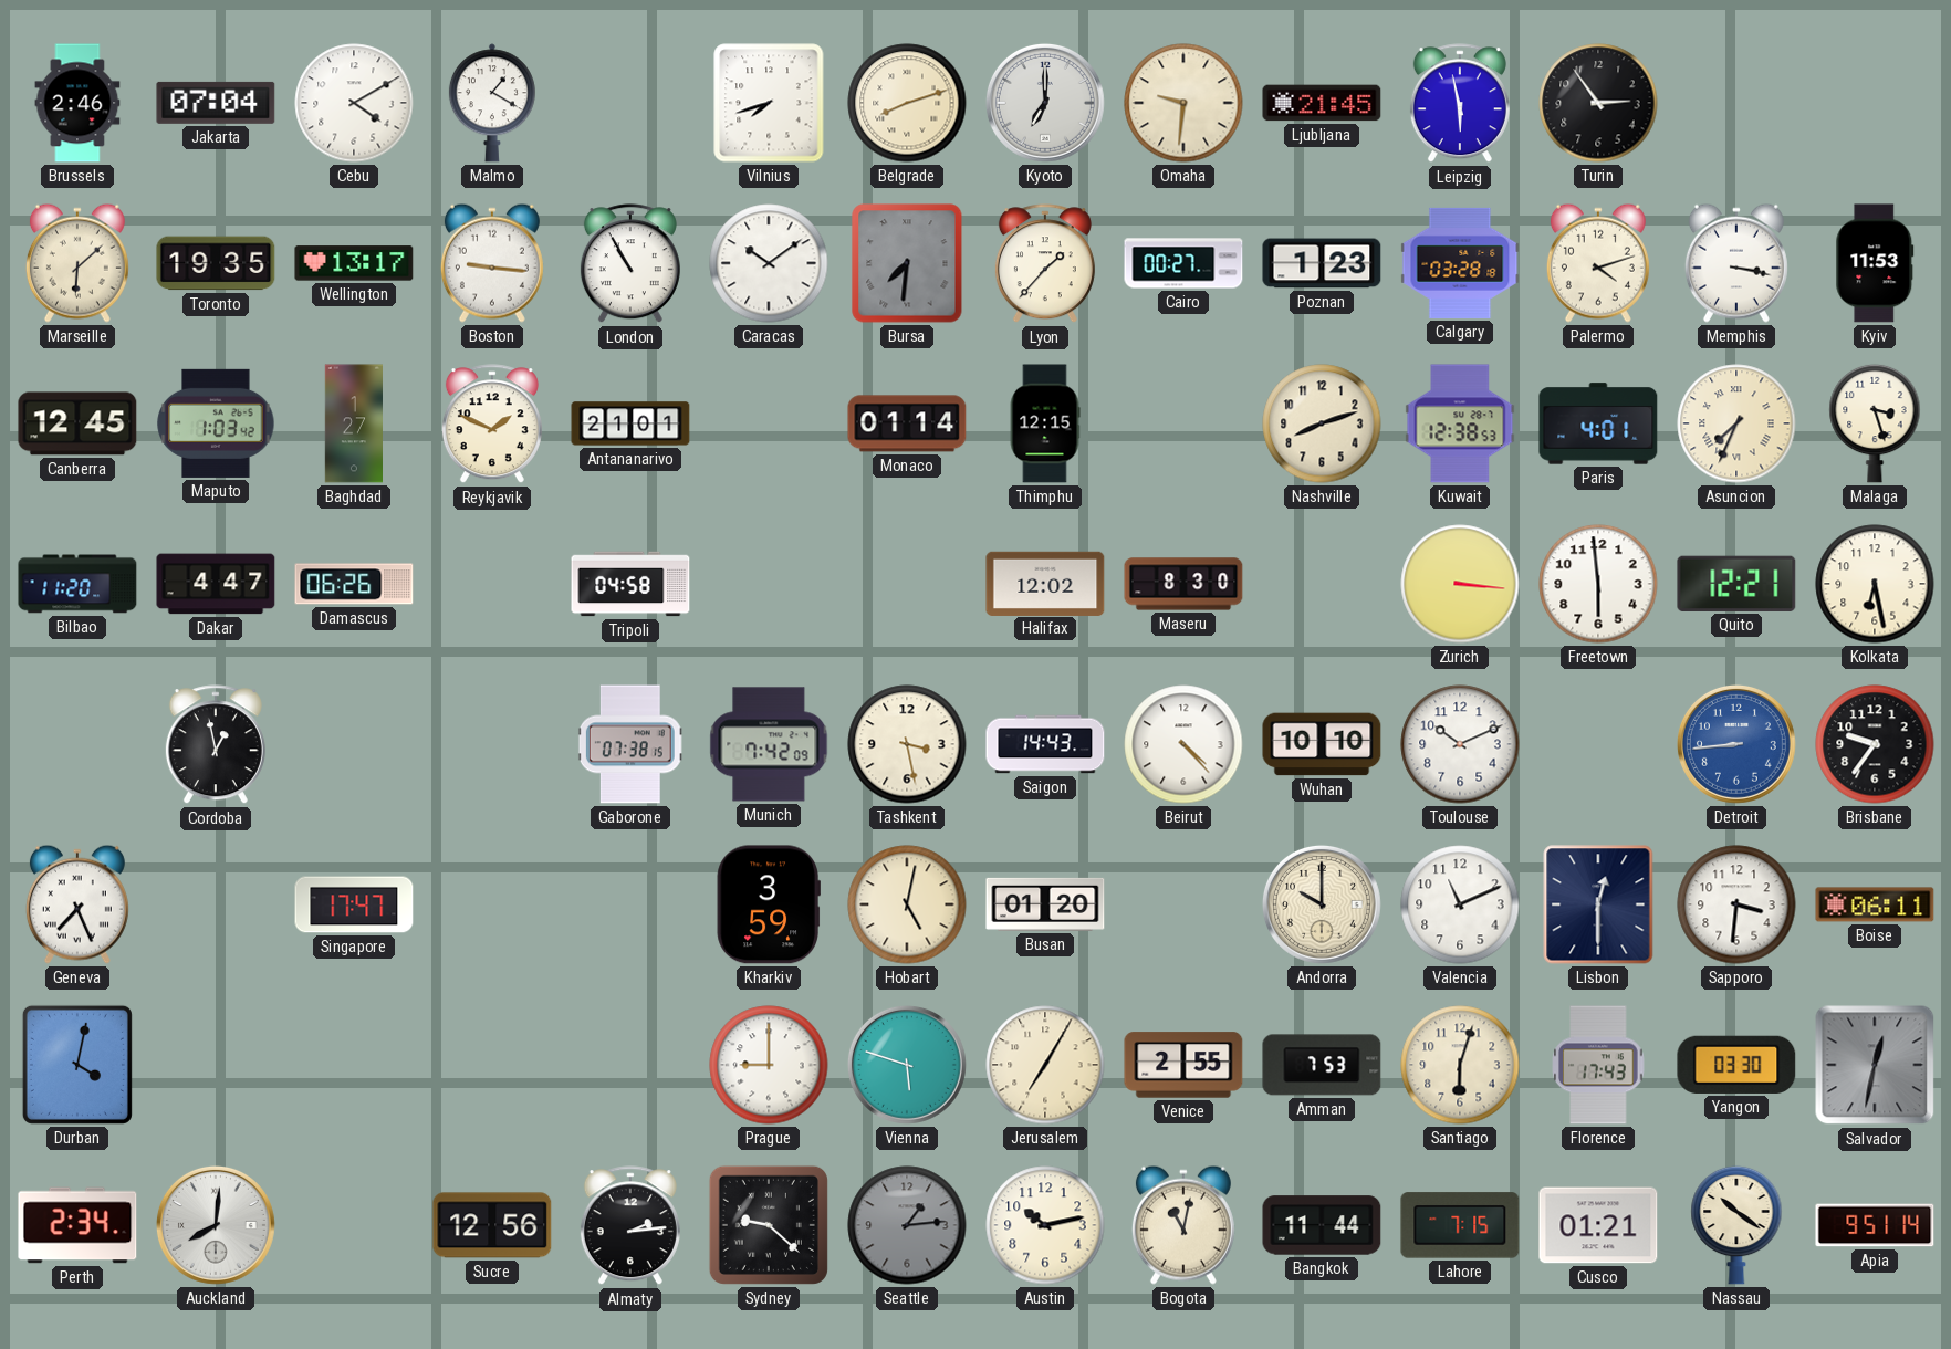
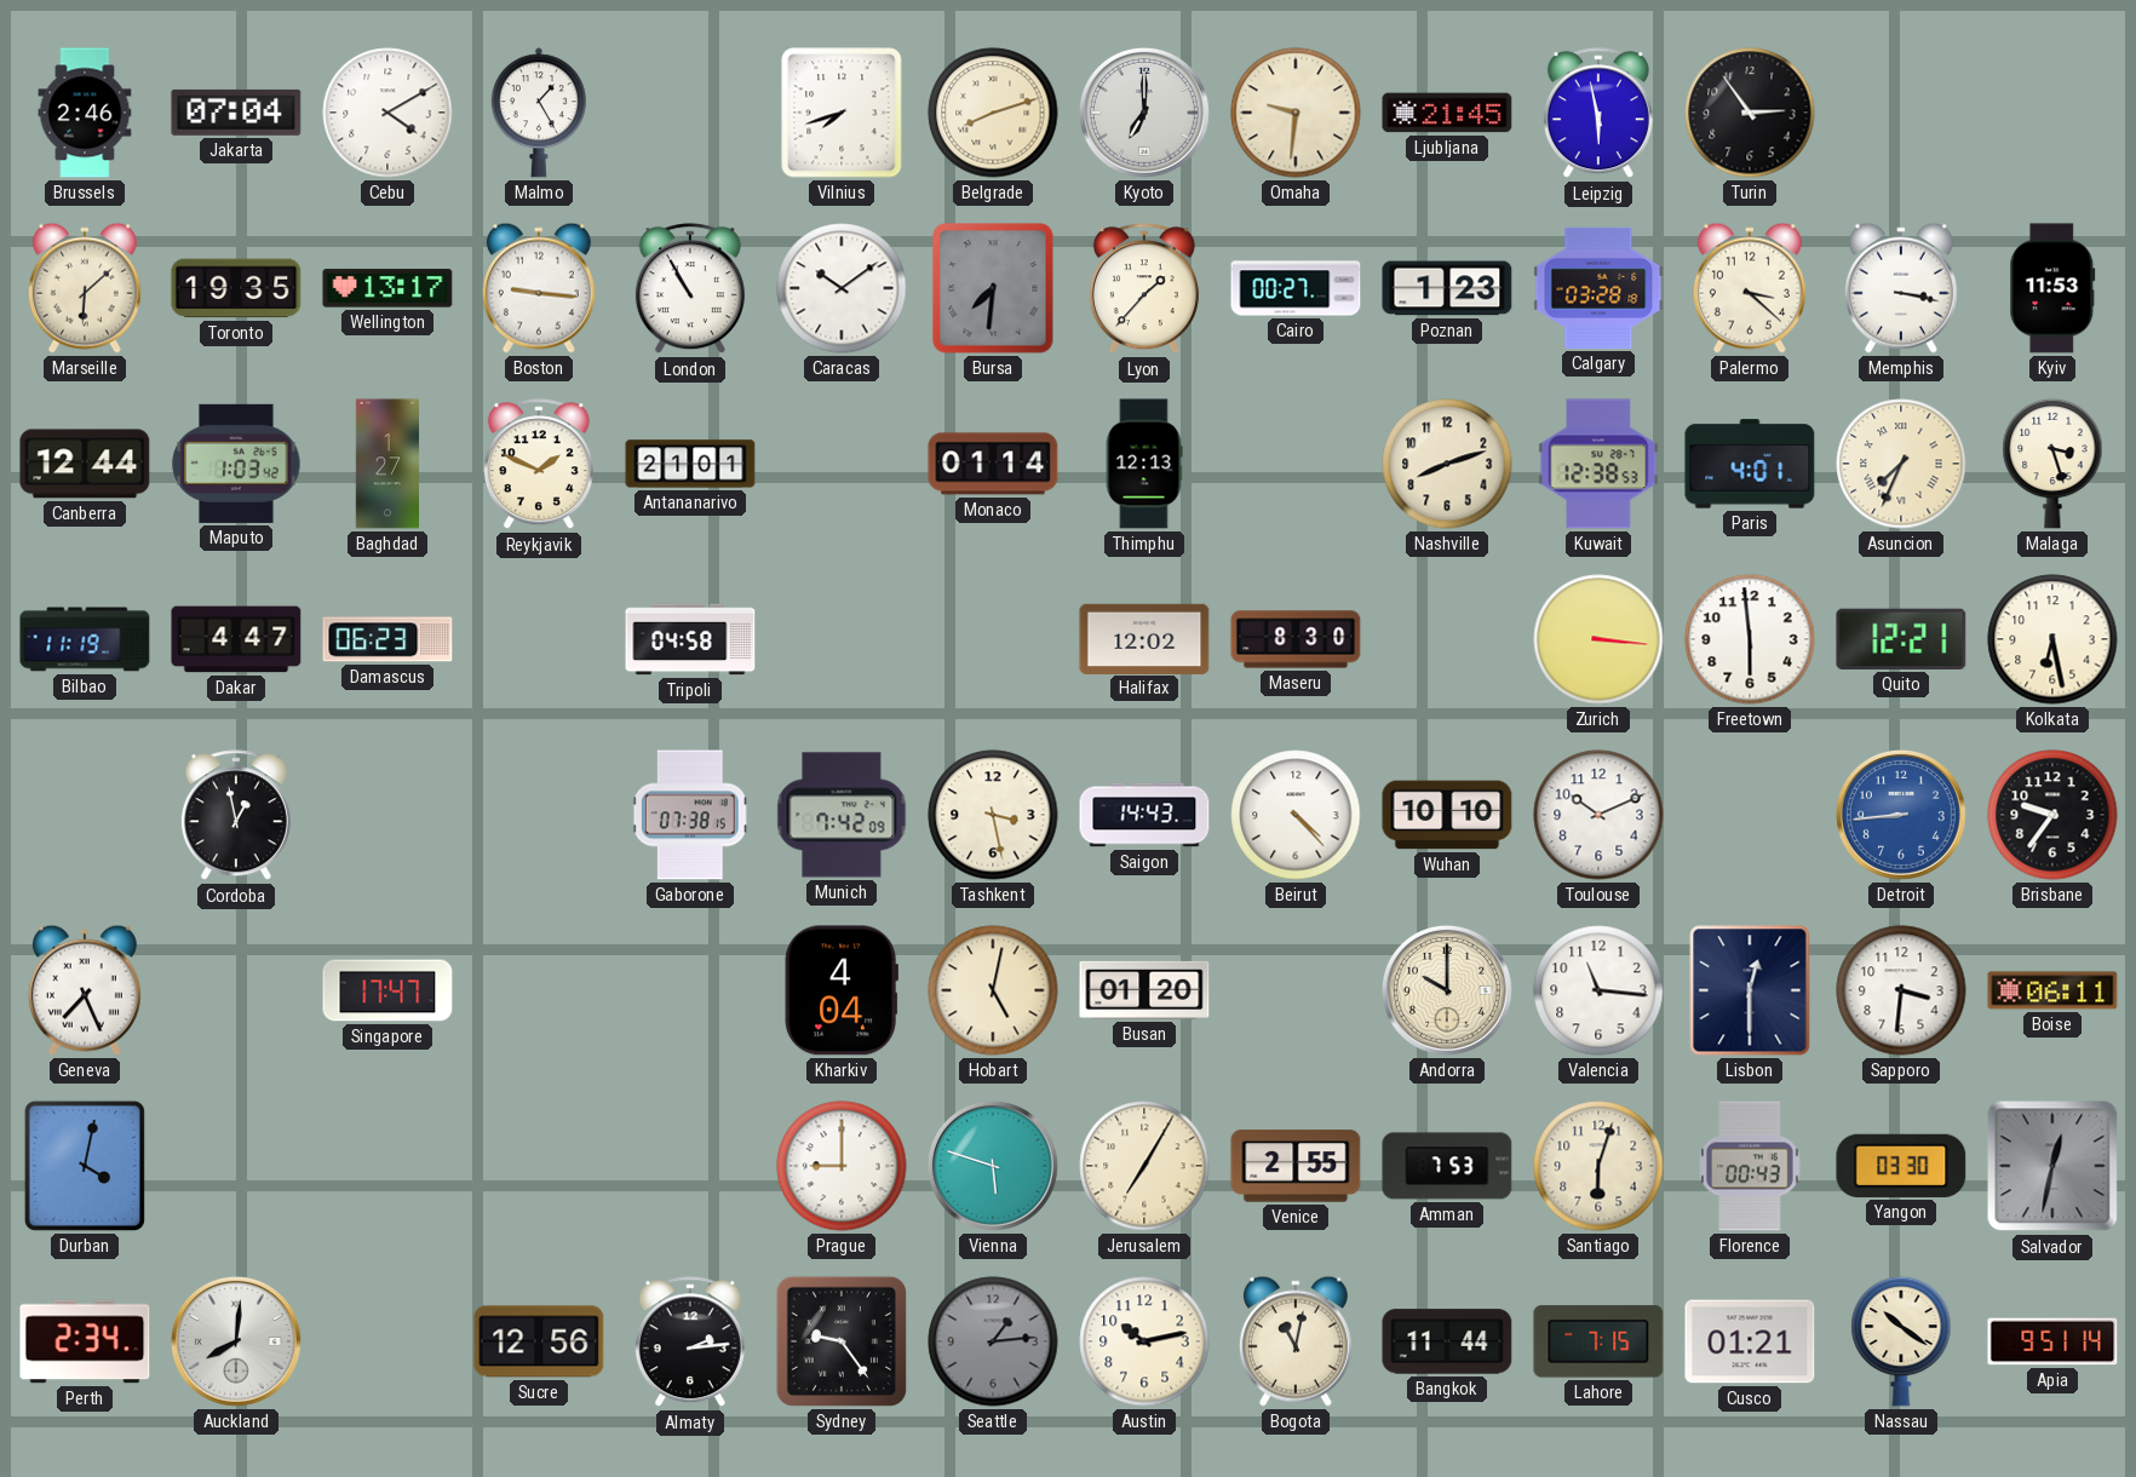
Malmo: 1:20 -> 1:25 (539, 113)
Palermo: 4:12 -> 3:22 (1750, 288)
Canberra: 12:45 -> 12:44 (85, 464)
Thimphu: 12:15 -> 12:13 (1144, 464)
Bilbao: 11:20 -> 11:19 (85, 639)
Damascus: 06:26 -> 06:23 (387, 639)
Kharkiv: 3:59 -> 4:04 (842, 990)
Valencia: 11:11 -> 11:16 (1598, 990)
Florence: 17:43 -> 00:43 (1750, 1166)
Sydney: 9:22 -> 9:24 (842, 1341)
